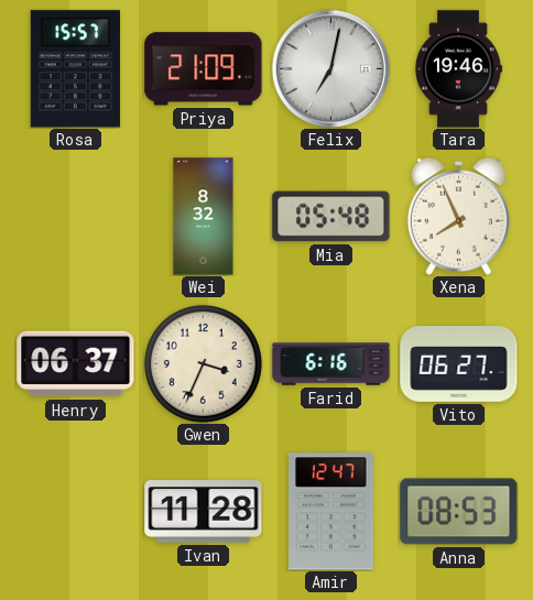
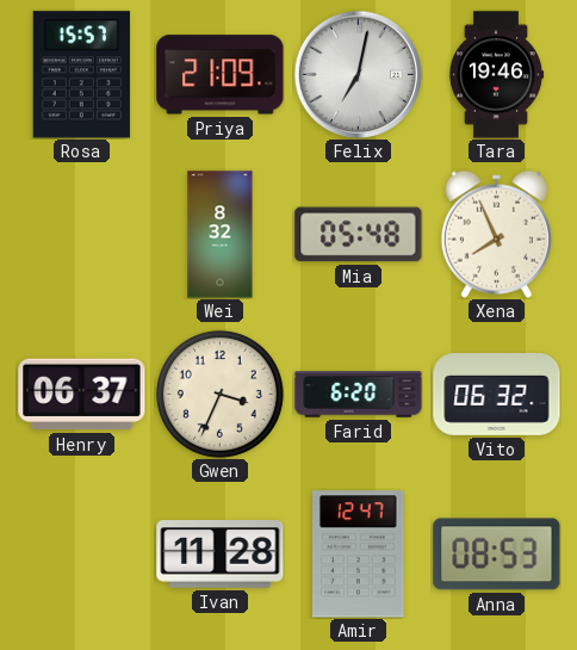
Farid: 6:16 -> 6:20 (359, 395)
Vito: 06:27 -> 06:32 (497, 395)
